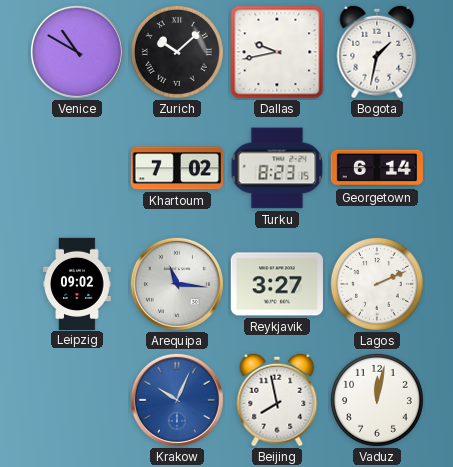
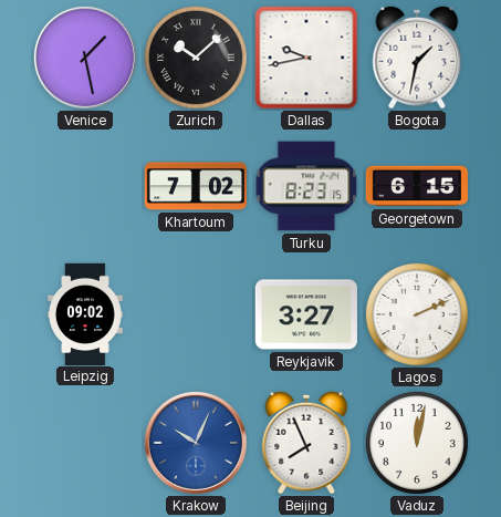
Venice: 10:50 -> 1:28 (85, 58)
Georgetown: 6:14 -> 6:15 (416, 186)
Arequipa: 11:16 -> none (177, 284)
Beijing: 7:58 -> 7:56 (306, 443)
